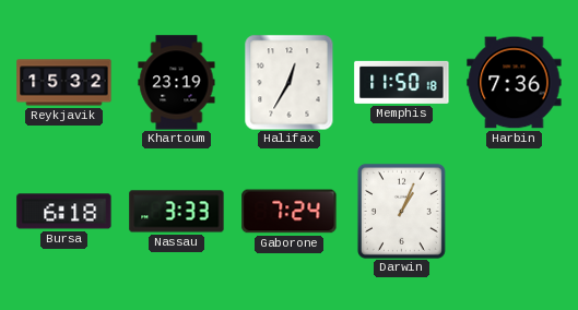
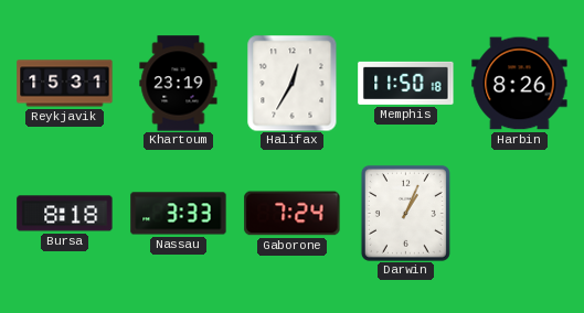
Reykjavik: 15:32 -> 15:31 (65, 84)
Harbin: 7:36 -> 8:26 (520, 84)
Bursa: 6:18 -> 8:18 (65, 214)
